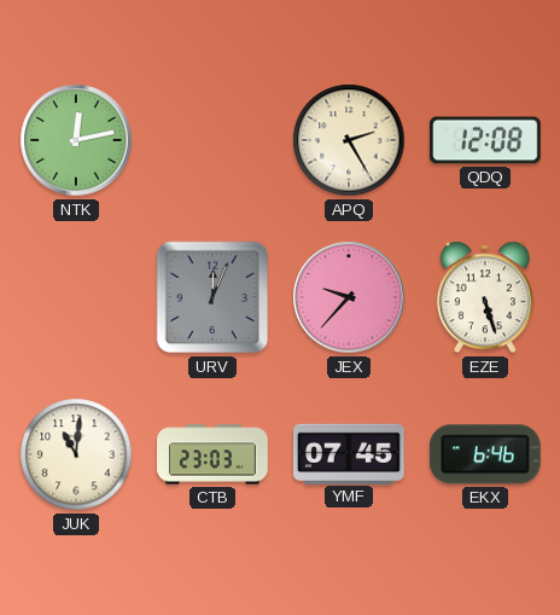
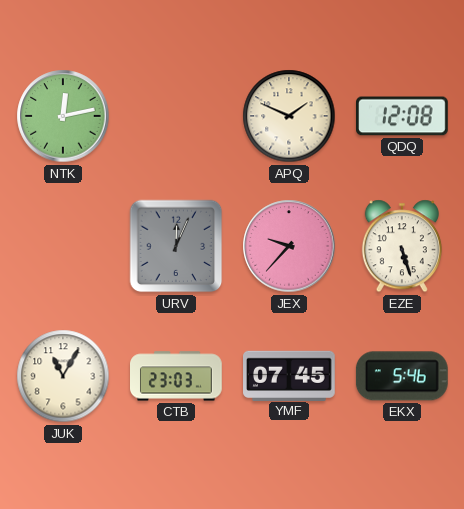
APQ: 2:25 -> 1:49 (289, 116)
JUK: 11:01 -> 11:05 (63, 376)
EKX: 6:46 -> 5:46 (402, 376)
